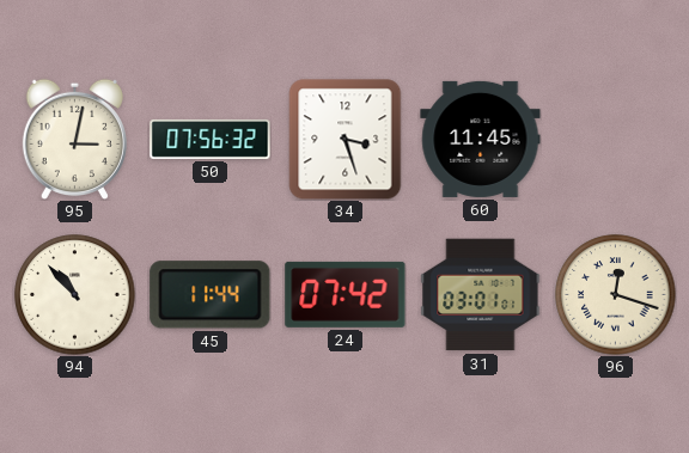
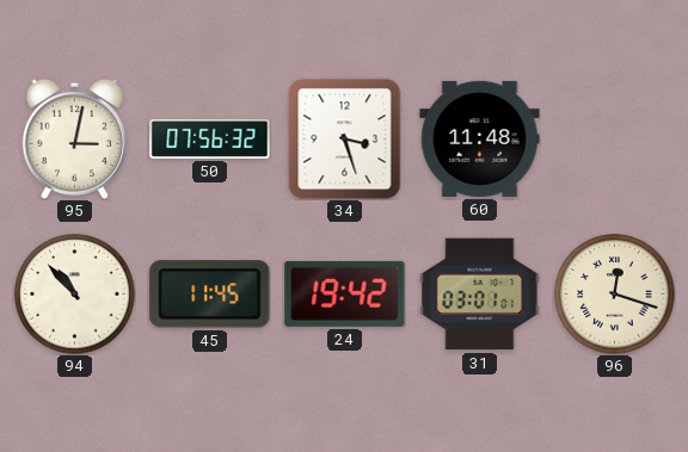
60: 11:45 -> 11:48 (480, 138)
45: 11:44 -> 11:45 (210, 295)
24: 07:42 -> 19:42 (345, 293)
